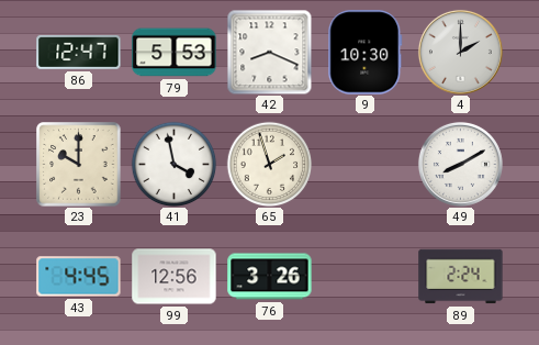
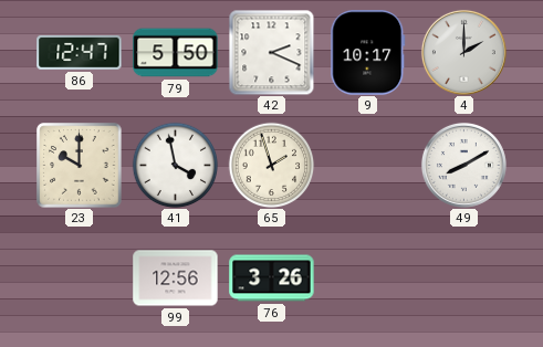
79: 5:53 -> 5:50 (176, 53)
42: 8:19 -> 2:19 (271, 52)
9: 10:30 -> 10:17 (368, 53)
43: 4:45 -> none (79, 277)
89: 2:24 -> none (461, 277)
